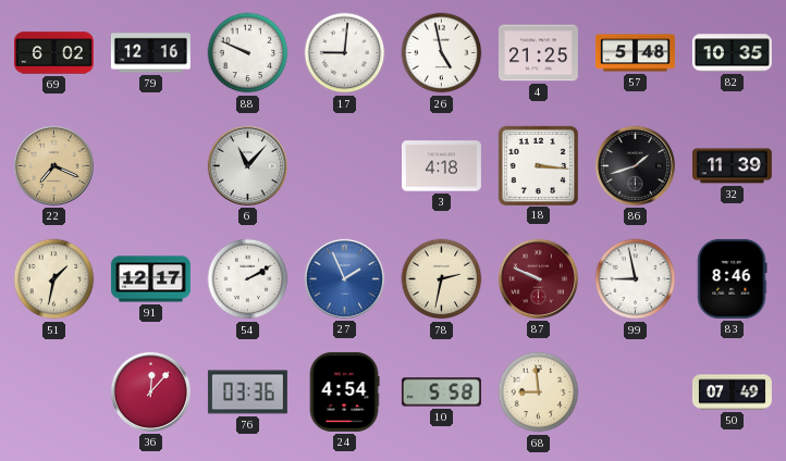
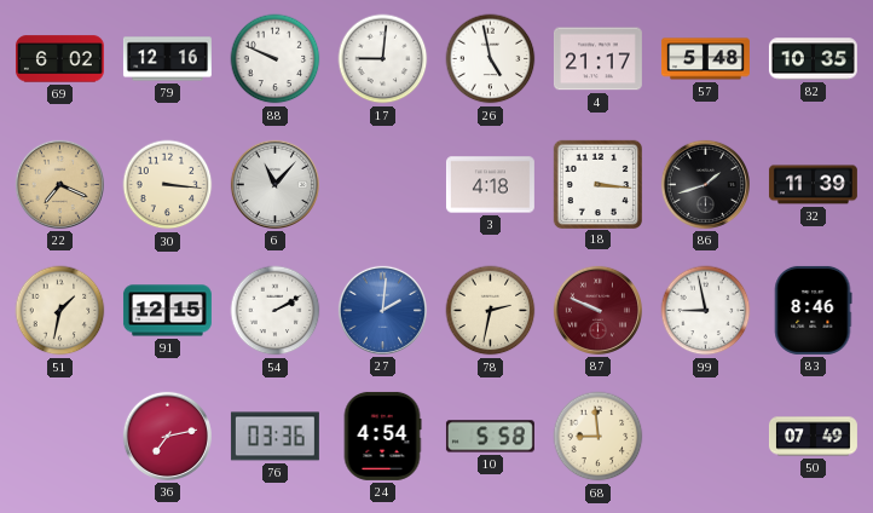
4: 21:25 -> 21:17 (597, 59)
30: none -> 3:16 (168, 185)
91: 12:17 -> 12:15 (167, 311)
27: 1:56 -> 2:01 (382, 310)
36: 12:07 -> 7:13 (167, 436)
